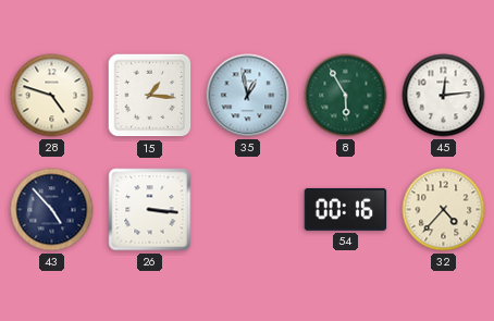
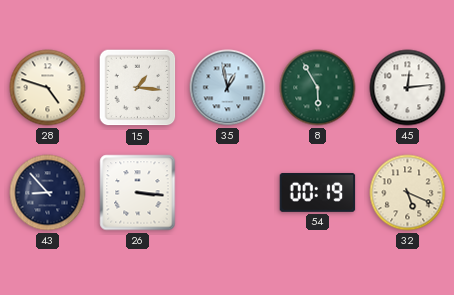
43: 4:53 -> 8:53 (48, 193)
54: 00:16 -> 00:19 (318, 192)
32: 4:37 -> 5:19 (408, 193)
